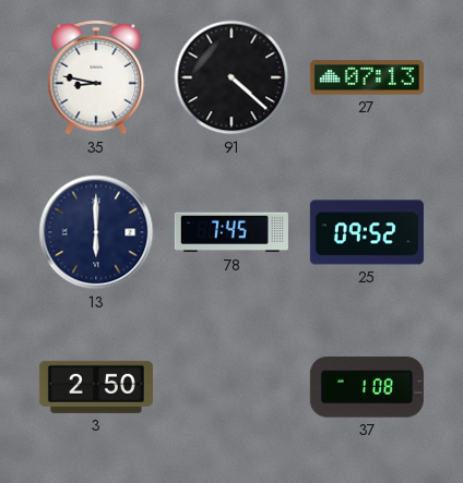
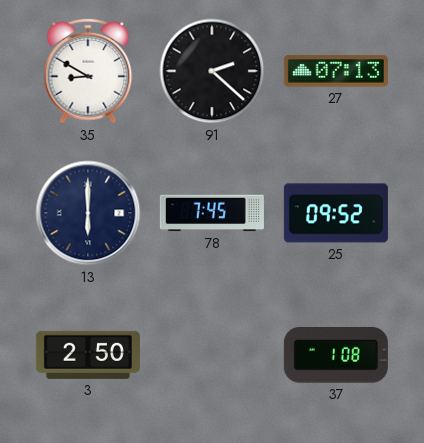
35: 8:47 -> 8:50 (88, 71)
91: 4:22 -> 2:22 (212, 71)
